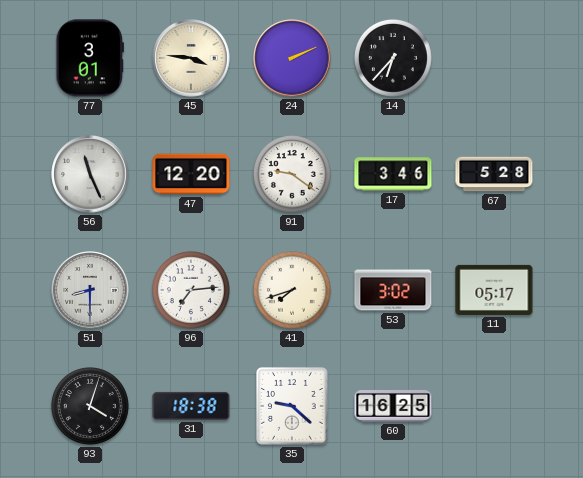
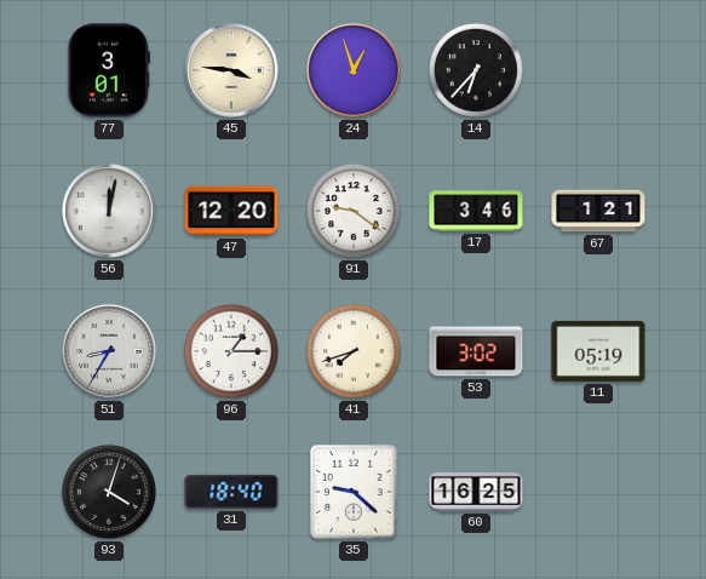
24: 2:11 -> 12:57 (354, 70)
56: 11:26 -> 12:02 (109, 211)
67: 5:28 -> 1:21 (598, 211)
51: 8:30 -> 8:35 (109, 351)
96: 7:14 -> 1:15 (231, 351)
11: 05:17 -> 05:19 (598, 351)
31: 18:38 -> 18:40 (231, 492)
